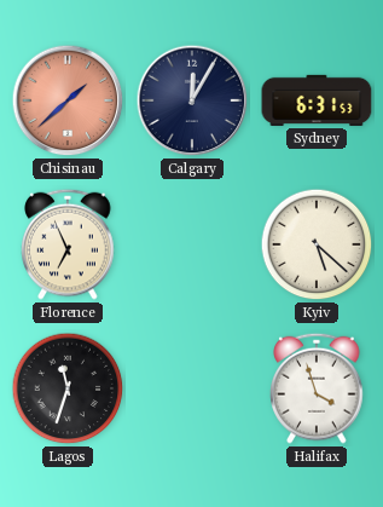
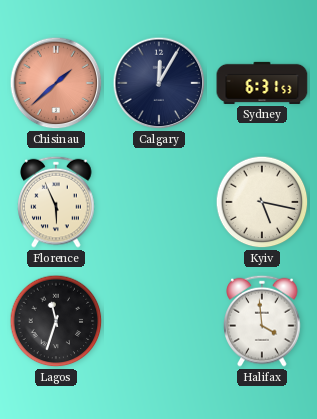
Florence: 6:56 -> 5:56 (56, 202)
Kyiv: 5:22 -> 5:17 (262, 202)
Halifax: 3:57 -> 3:59 (262, 321)
